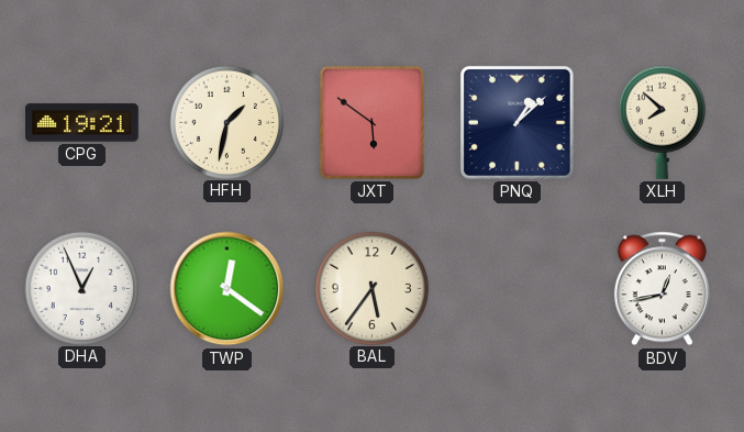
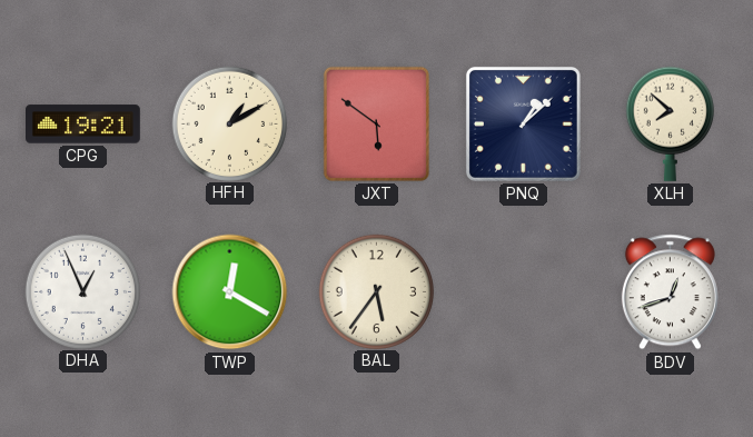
HFH: 1:32 -> 1:10 (229, 123)
TWP: 12:21 -> 12:20 (230, 292)
BDV: 12:43 -> 12:42 (670, 292)
